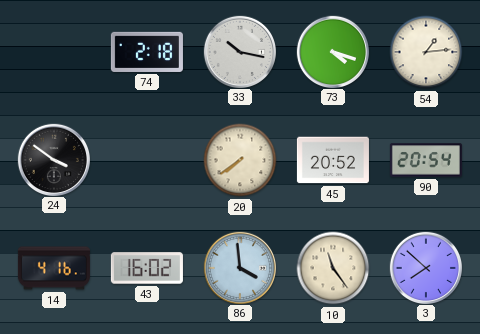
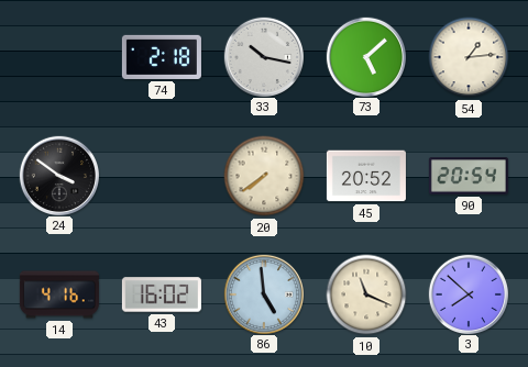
73: 4:18 -> 5:08 (365, 56)
86: 3:59 -> 4:59 (263, 293)
10: 11:24 -> 11:19 (366, 294)
